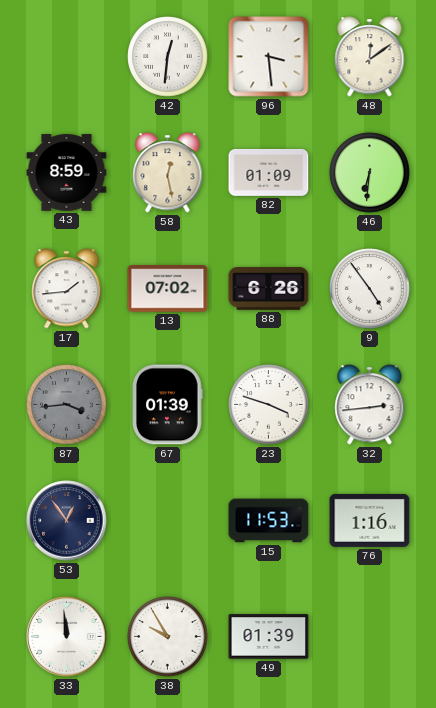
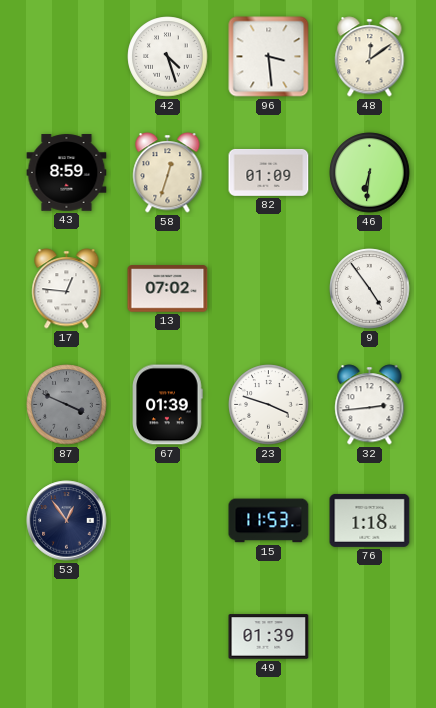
42: 12:31 -> 4:27 (168, 57)
58: 12:28 -> 12:33 (168, 173)
17: 1:44 -> 12:46 (67, 289)
88: 6:26 -> none (269, 289)
87: 3:44 -> 3:49 (67, 405)
76: 1:16 -> 1:18 (370, 520)
33: 11:59 -> none (67, 637)
38: 9:55 -> none (168, 637)
